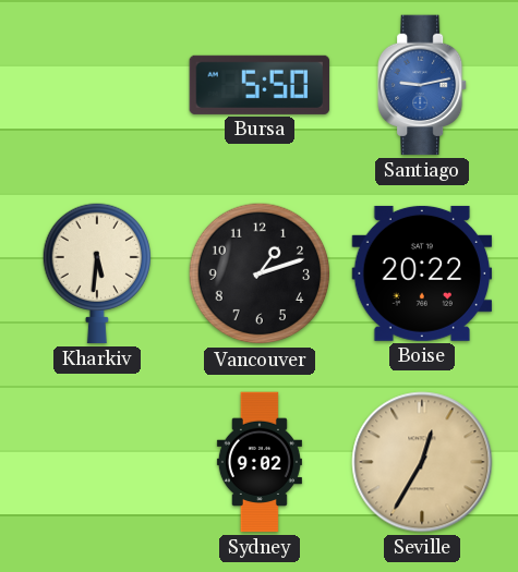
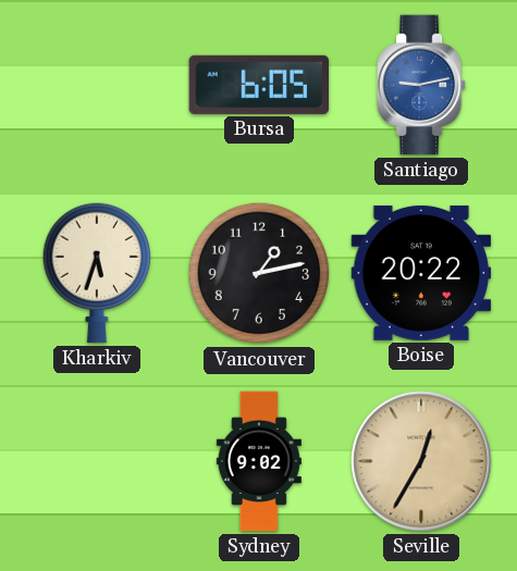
Bursa: 5:50 -> 6:05 (259, 85)
Kharkiv: 5:31 -> 5:33 (96, 273)
Vancouver: 1:12 -> 1:13 (259, 273)
